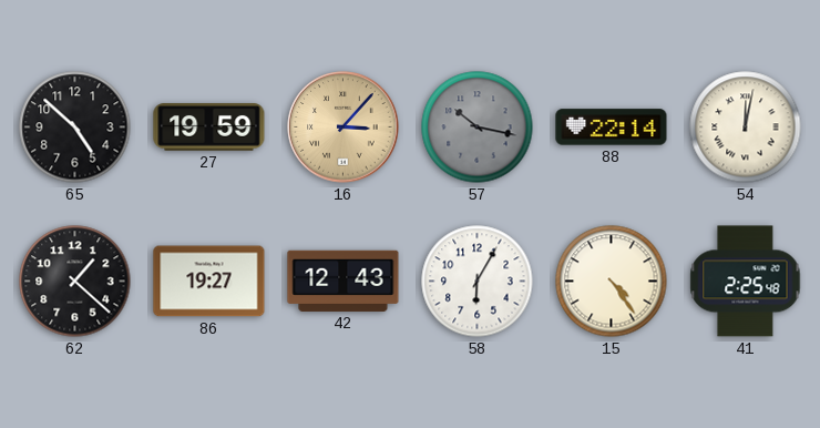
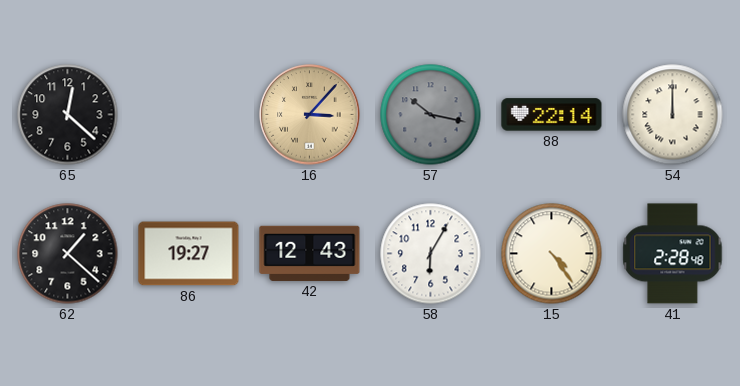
65: 4:52 -> 12:22 (68, 115)
27: 19:59 -> none (209, 128)
54: 12:02 -> 12:00 (673, 115)
41: 2:25 -> 2:28 (673, 254)
